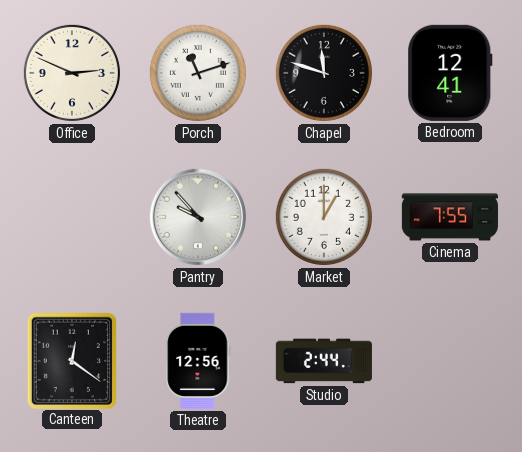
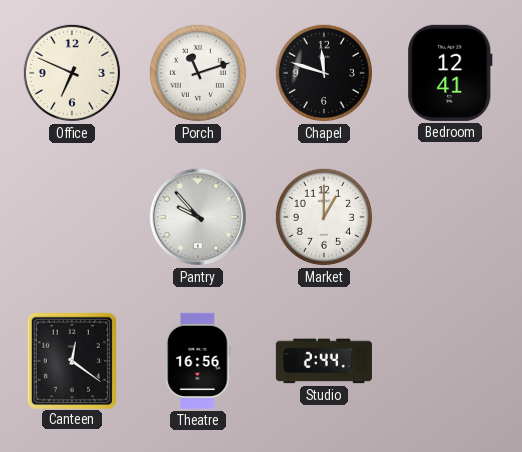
Office: 2:49 -> 6:49 (72, 73)
Cinema: 7:55 -> none (450, 217)
Theatre: 12:56 -> 16:56 (198, 361)
